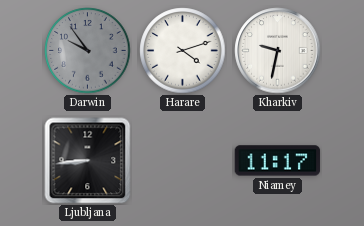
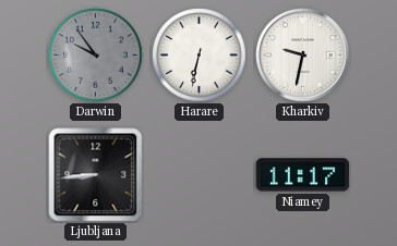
Harare: 4:12 -> 6:32 (200, 56)
